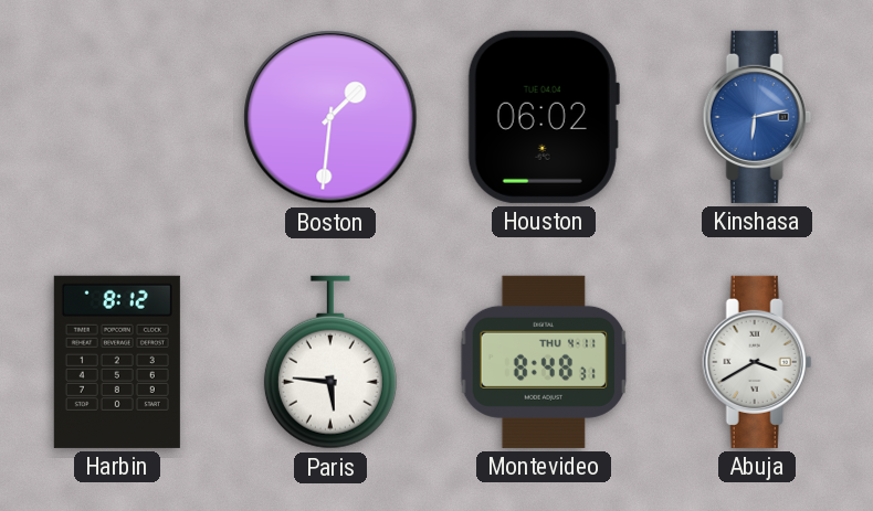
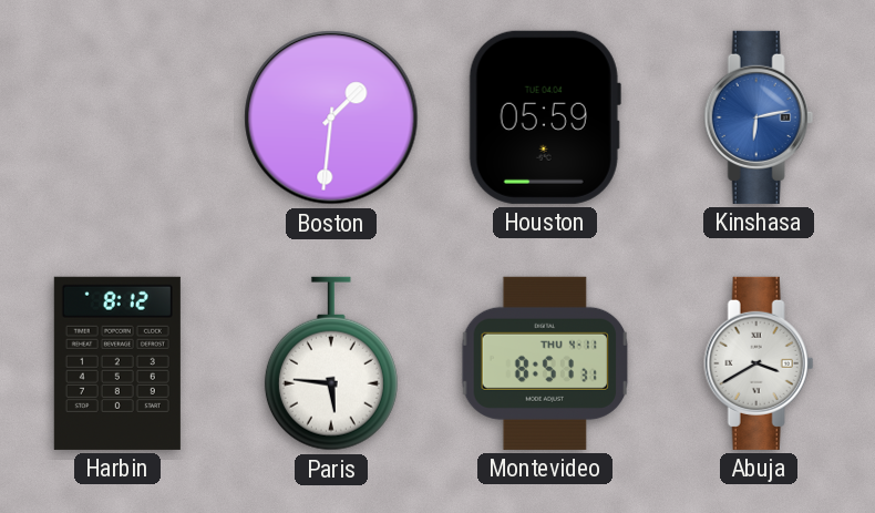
Houston: 06:02 -> 05:59 (545, 117)
Montevideo: 8:48 -> 8:51 (545, 363)
